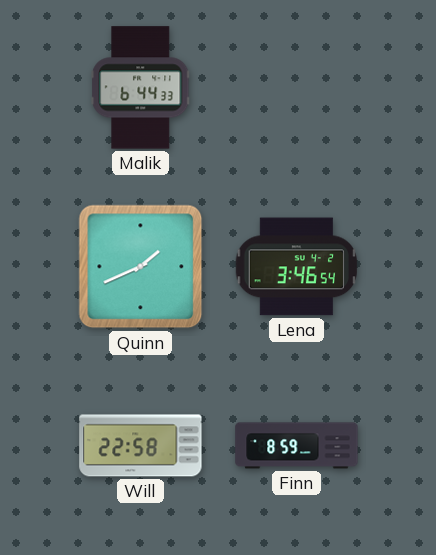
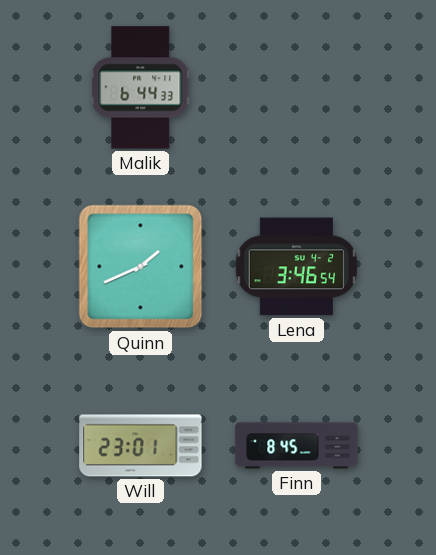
Will: 22:58 -> 23:01 (141, 446)
Finn: 8:59 -> 8:45 (297, 446)
